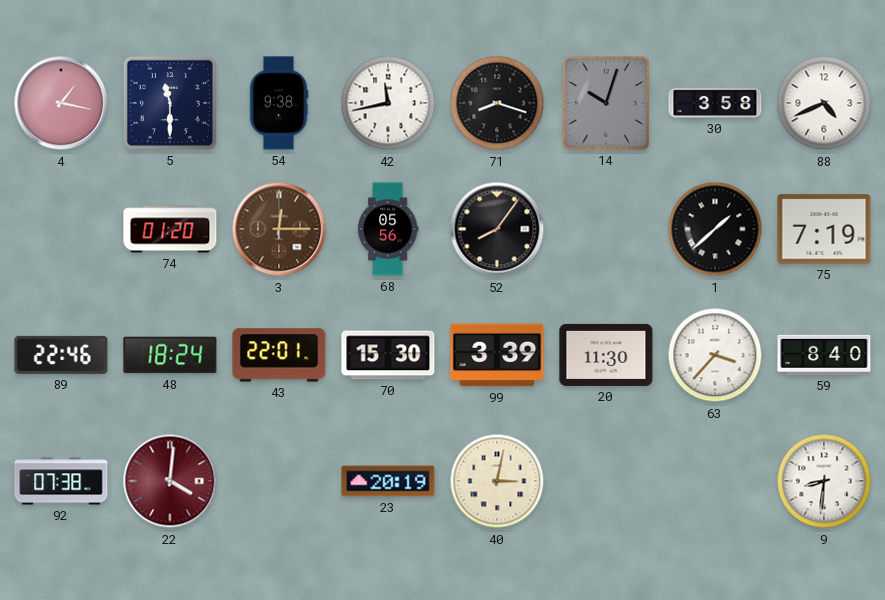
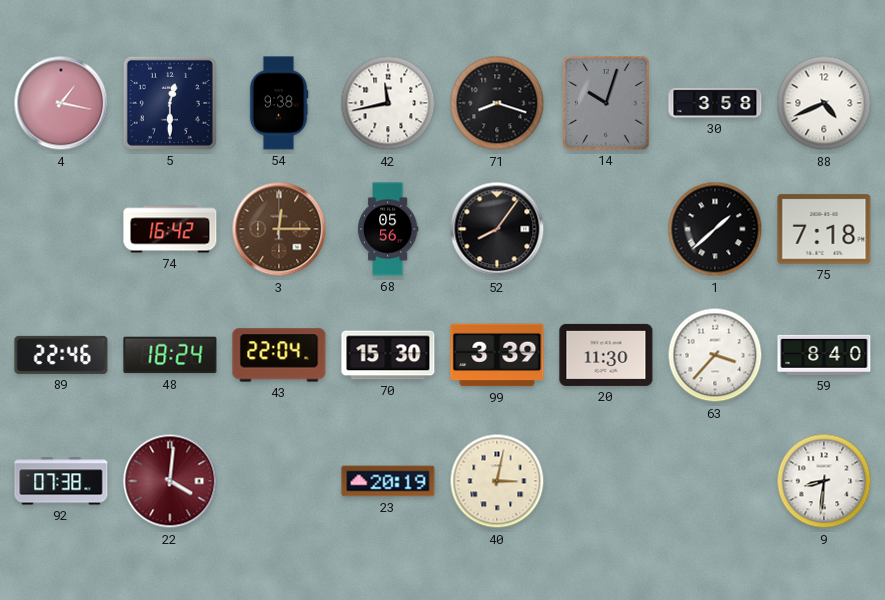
5: 11:30 -> 12:30 (170, 103)
74: 01:20 -> 16:42 (170, 229)
75: 7:19 -> 7:18 (824, 229)
43: 22:01 -> 22:04 (279, 355)
